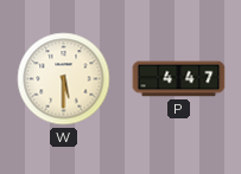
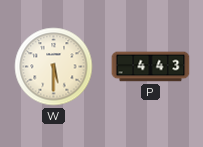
P: 4:47 -> 4:43 (151, 67)
